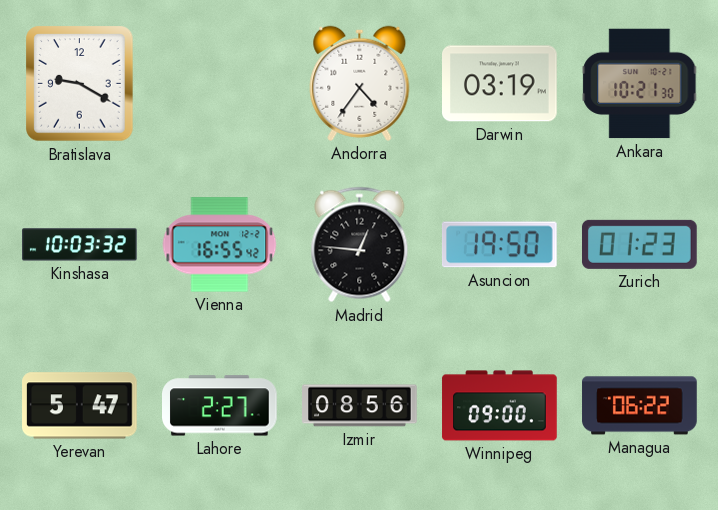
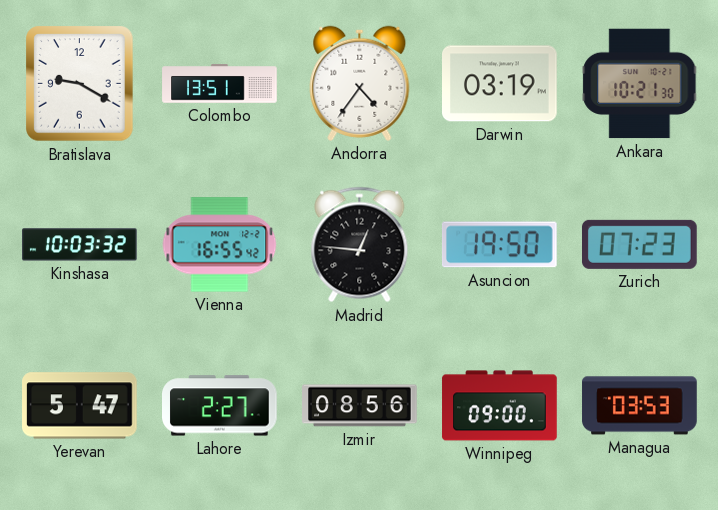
Colombo: none -> 13:51 (220, 84)
Zurich: 01:23 -> 07:23 (640, 244)
Managua: 06:22 -> 03:53 (640, 406)
